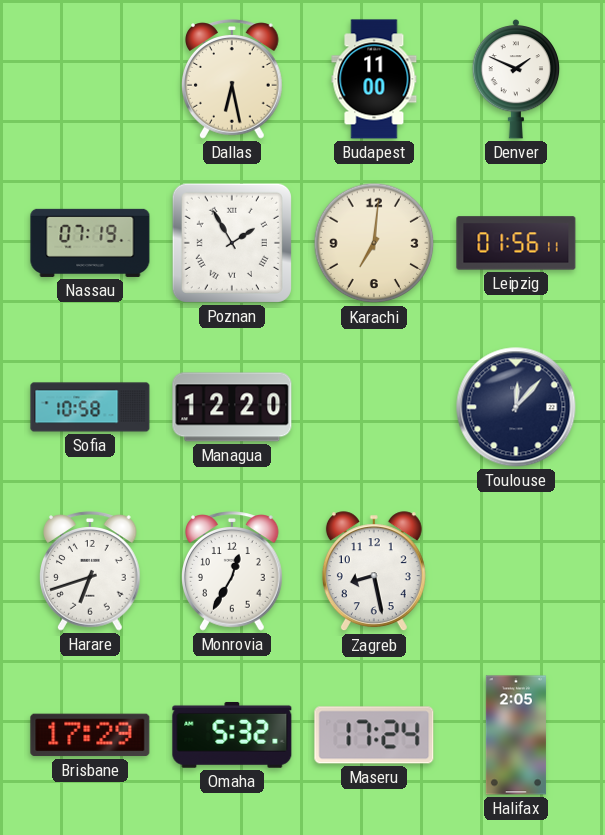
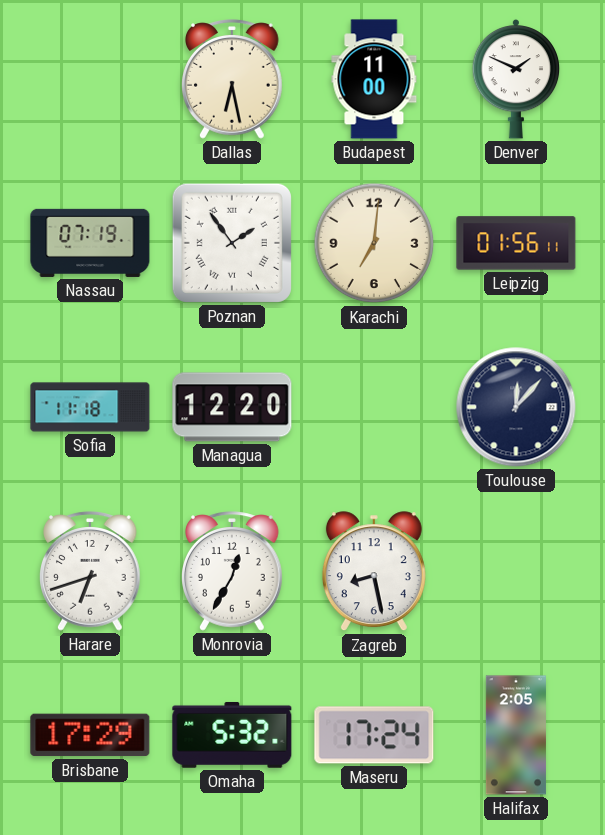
Poznan: 1:55 -> 1:54 (232, 243)
Sofia: 10:58 -> 11:18 (90, 407)
